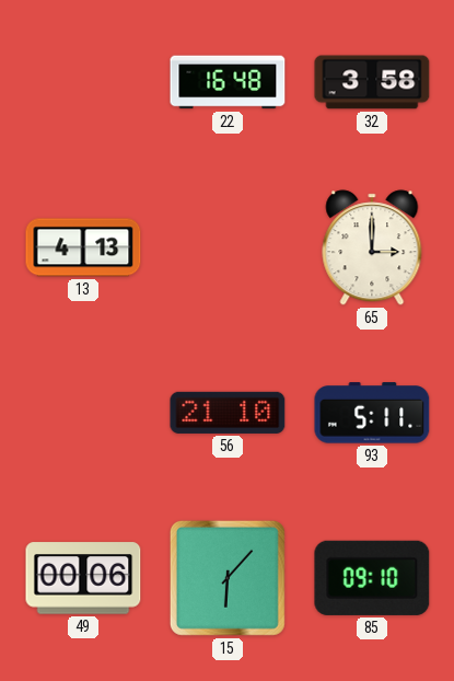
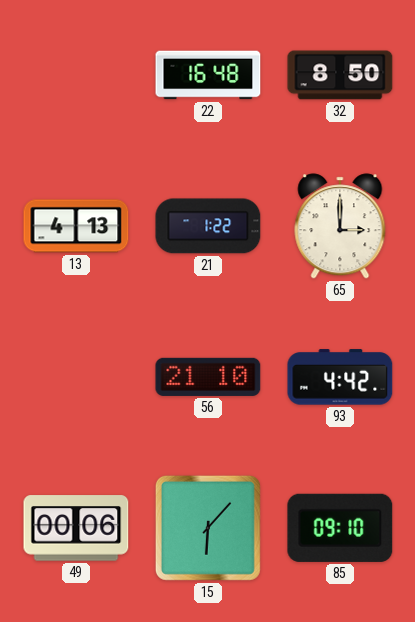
32: 3:58 -> 8:50 (340, 75)
21: none -> 1:22 (208, 226)
93: 5:11 -> 4:42 (340, 377)
